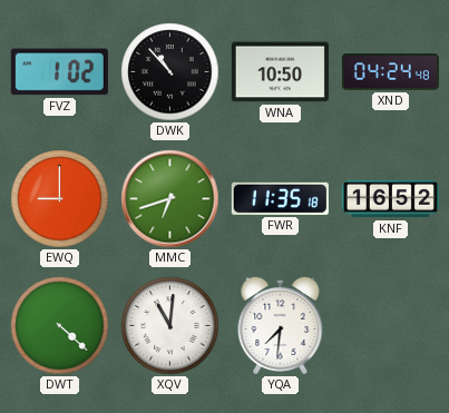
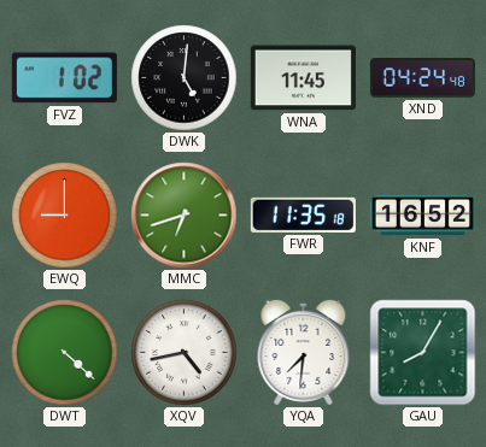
DWK: 10:53 -> 5:01 (185, 78)
WNA: 10:50 -> 11:45 (303, 78)
XQV: 11:01 -> 4:43 (185, 353)
GAU: none -> 8:05 (423, 353)
